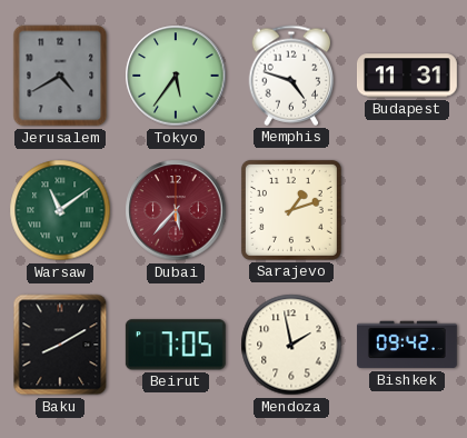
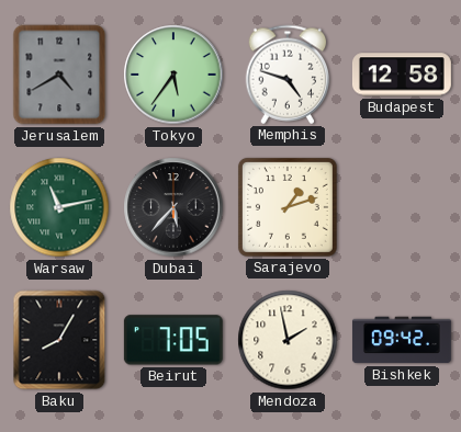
Budapest: 11:31 -> 12:58 (402, 75)
Warsaw: 11:09 -> 11:13 (59, 207)
Dubai dial: burgundy -> black (173, 207)
Baku: 8:10 -> 8:05 (59, 340)
